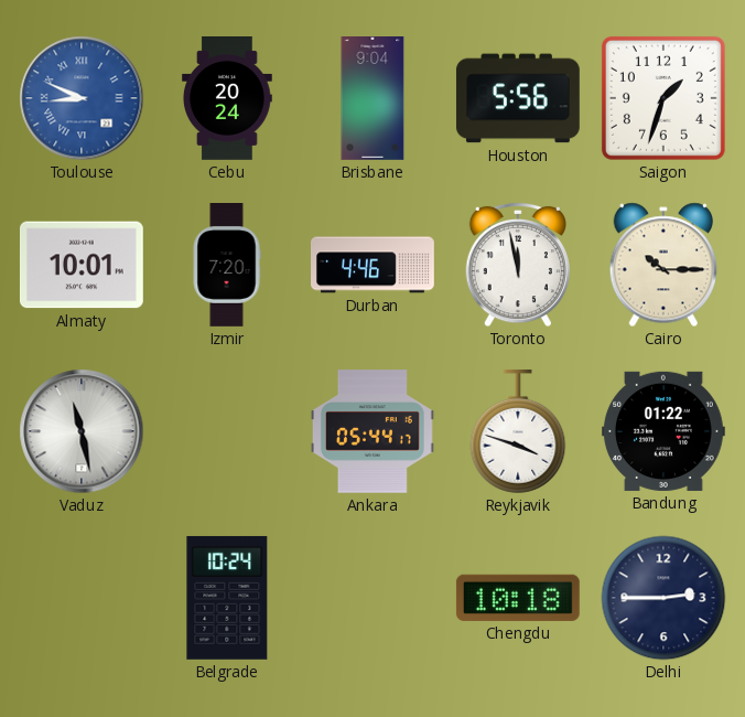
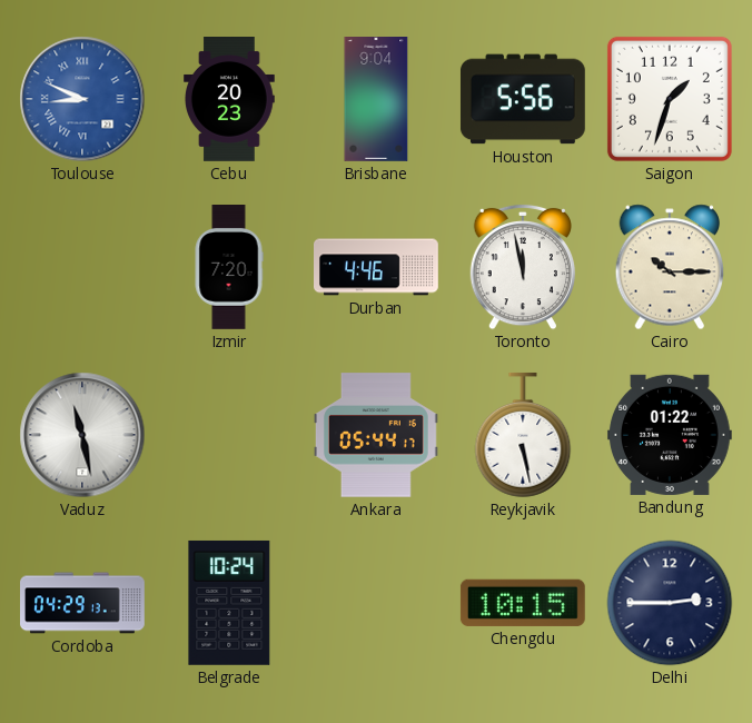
Cebu: 20:24 -> 20:23 (230, 100)
Almaty: 10:01 -> none (82, 265)
Reykjavik: 3:48 -> 5:28 (523, 435)
Cordoba: none -> 04:29 (83, 603)
Chengdu: 10:18 -> 10:15 (523, 603)
